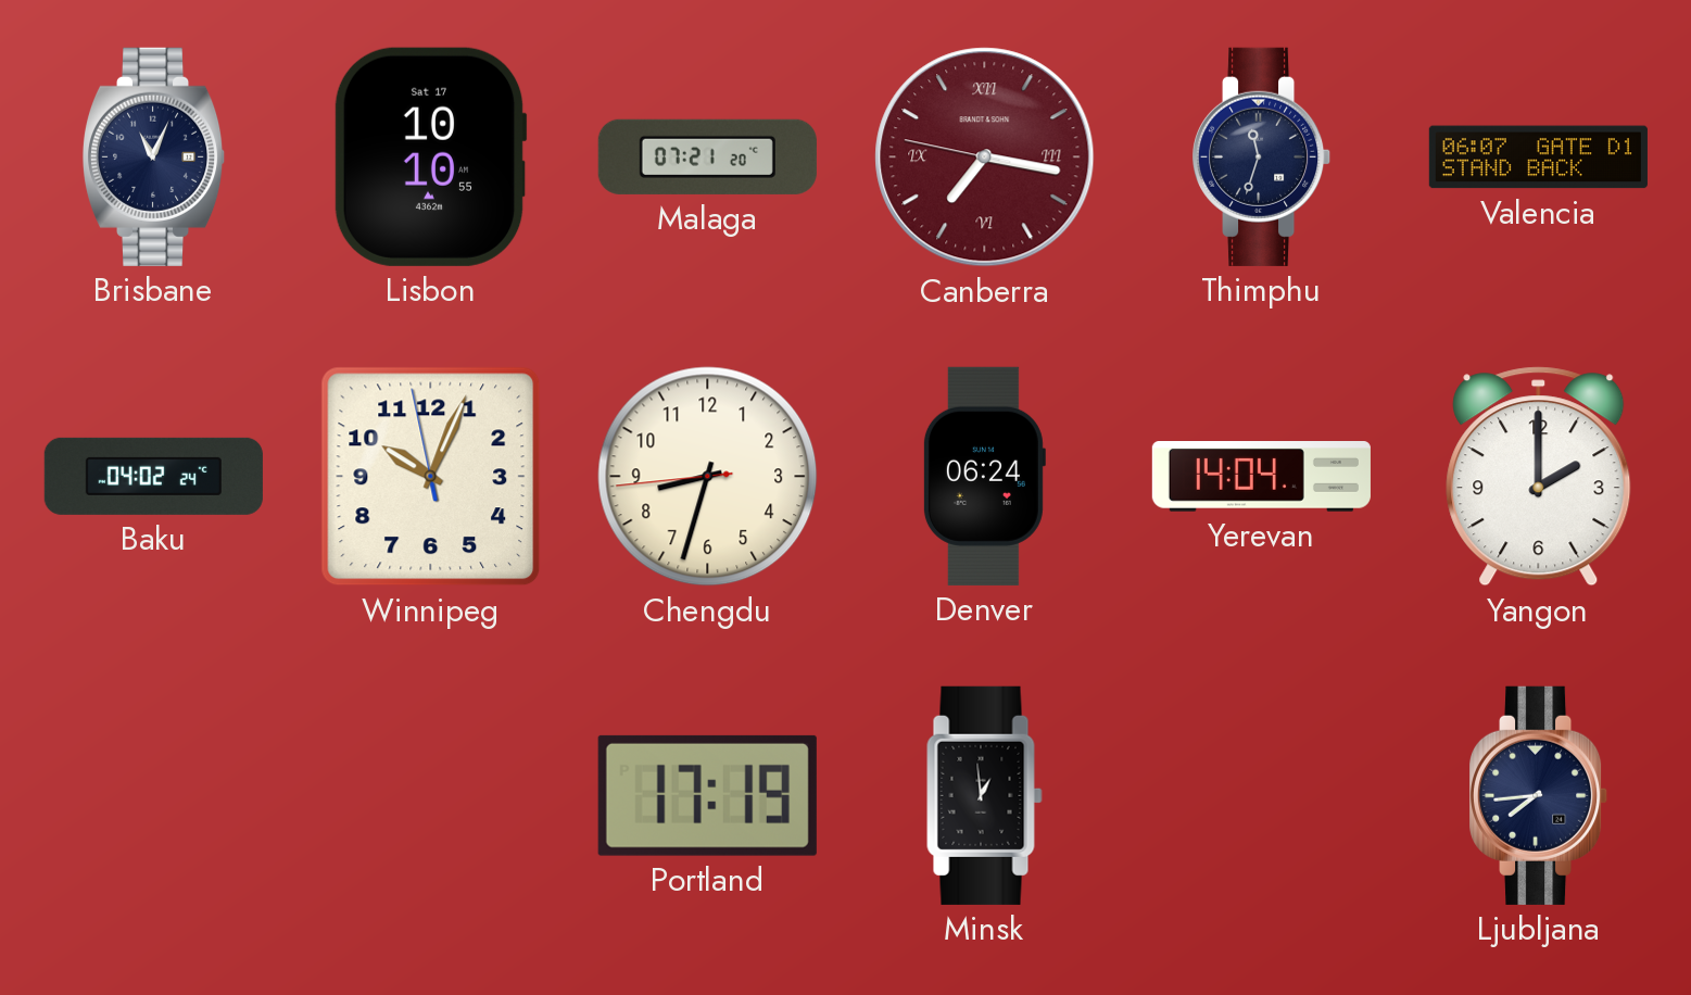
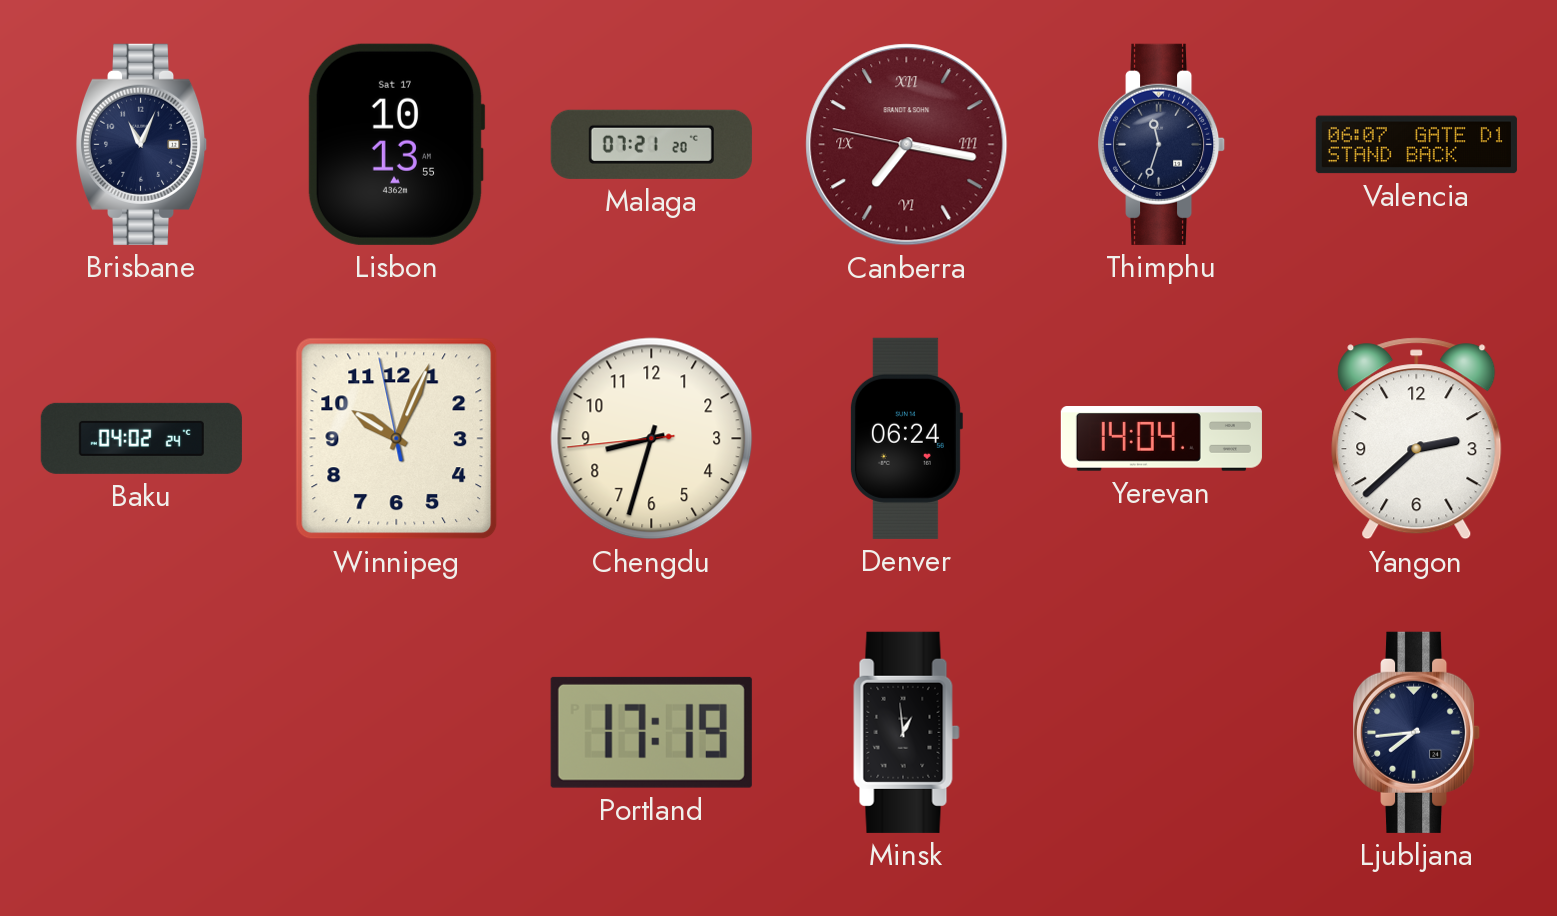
Lisbon: 10:10 -> 10:13 (396, 144)
Yangon: 2:00 -> 2:38 (1417, 439)
